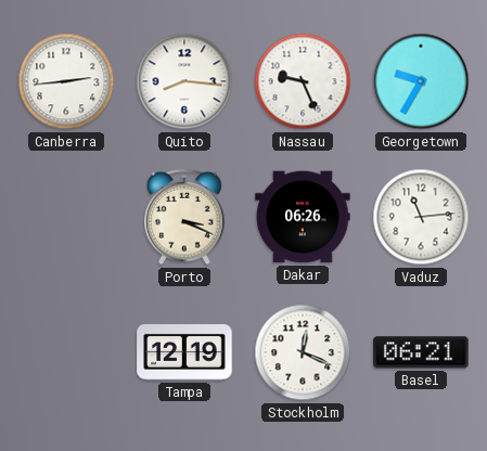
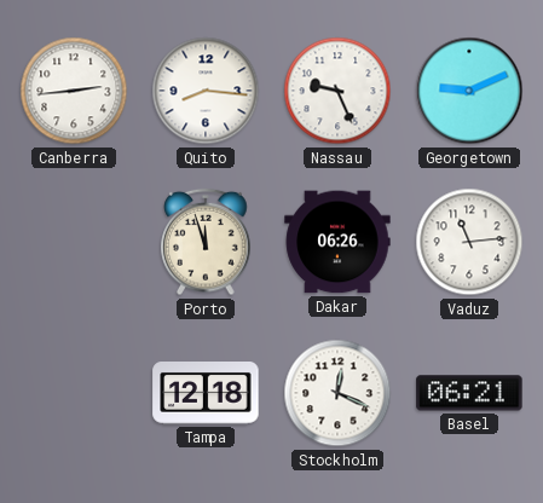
Georgetown: 9:35 -> 9:11 (469, 91)
Porto: 3:19 -> 11:57 (206, 242)
Tampa: 12:19 -> 12:18 (206, 394)
